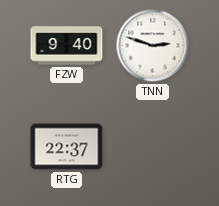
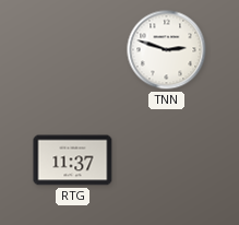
FZW: 9:40 -> none (67, 46)
RTG: 22:37 -> 11:37 (73, 161)
